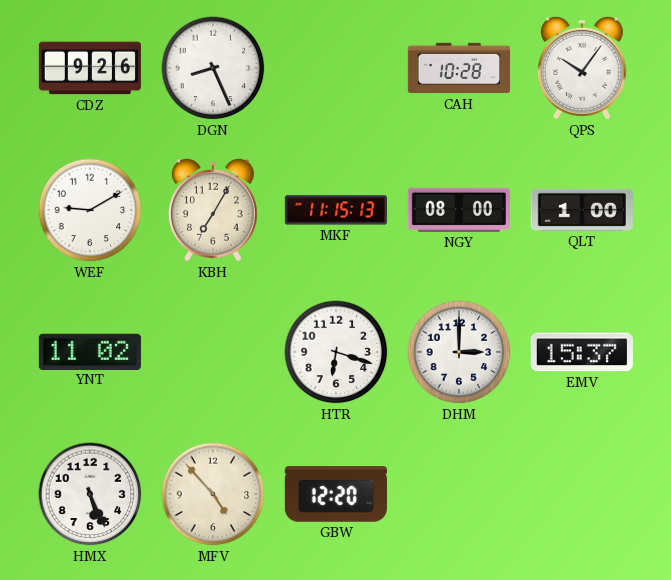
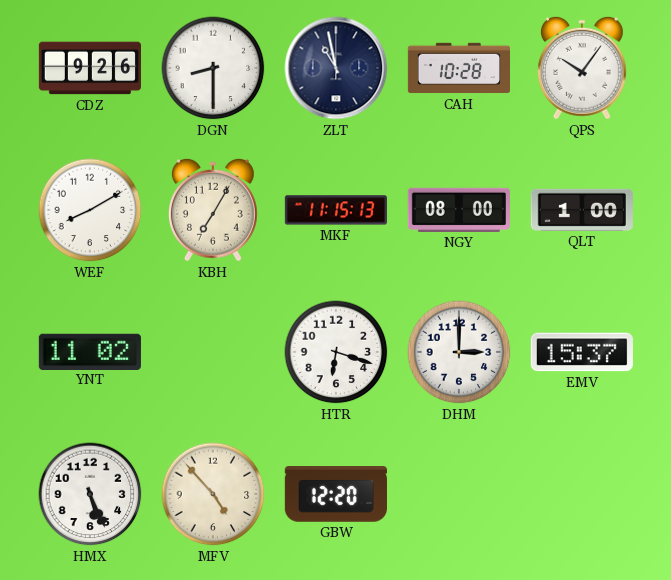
DGN: 8:26 -> 8:30 (213, 68)
ZLT: none -> 10:58 (336, 68)
WEF: 9:10 -> 8:10 (90, 210)
